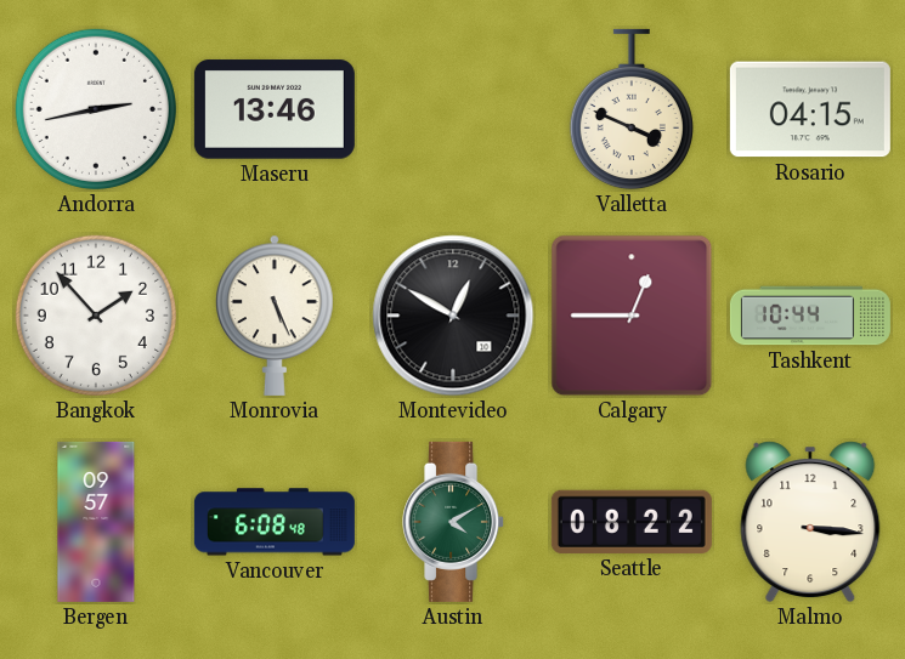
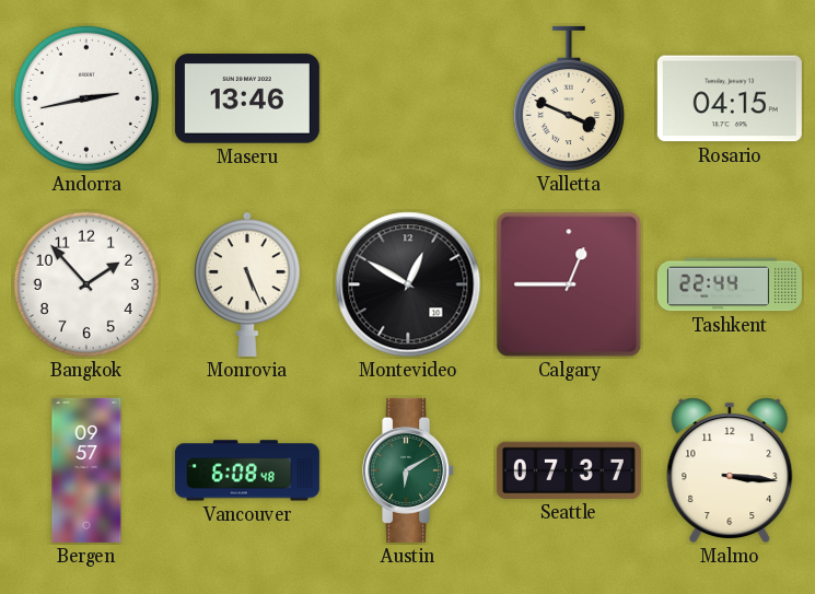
Tashkent: 10:44 -> 22:44 (730, 284)
Austin: 4:10 -> 6:10 (409, 470)
Seattle: 08:22 -> 07:37 (569, 470)
